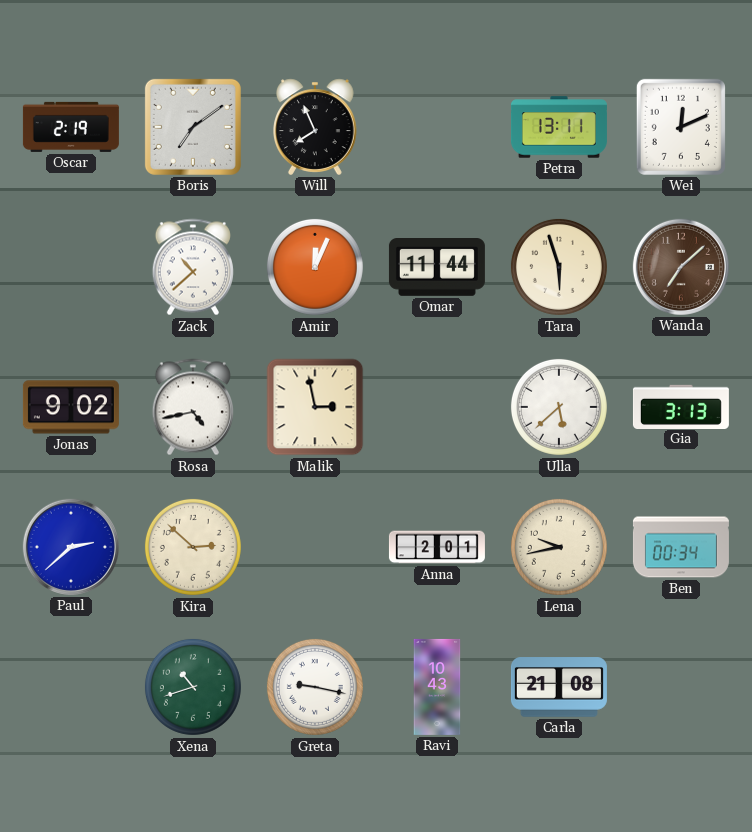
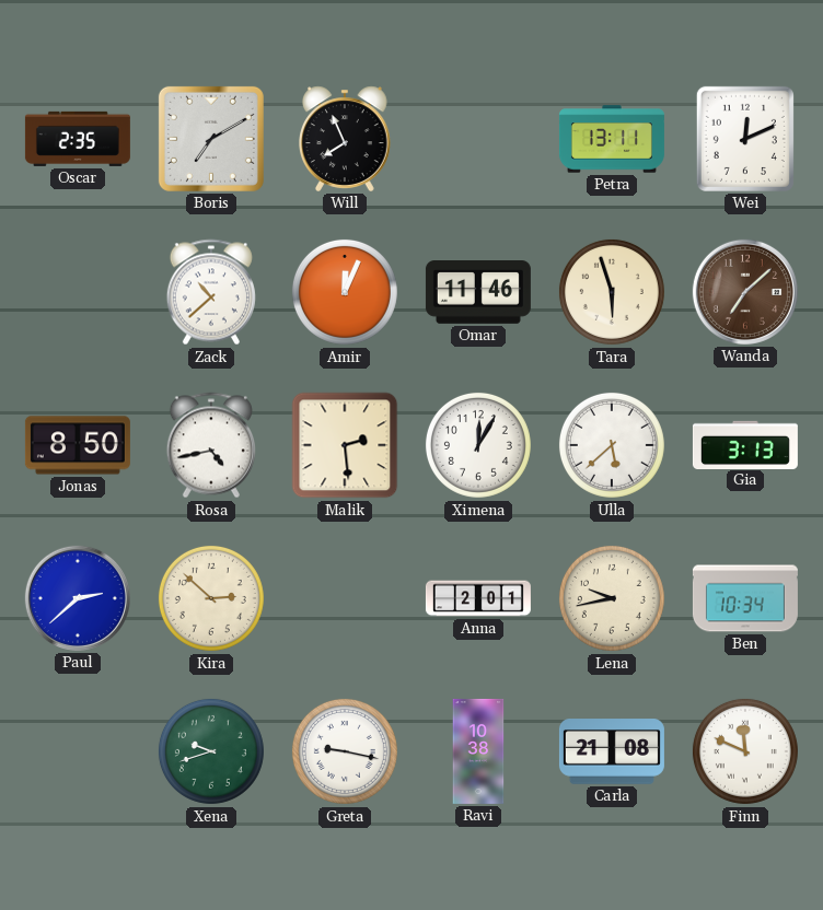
Oscar: 2:19 -> 2:35 (78, 139)
Boris: 7:09 -> 7:10 (211, 139)
Omar: 11:44 -> 11:46 (478, 293)
Jonas: 9:02 -> 8:50 (78, 445)
Malik: 2:58 -> 2:29 (345, 445)
Ximena: none -> 12:05 (478, 445)
Ben: 00:34 -> 10:34 (745, 598)
Xena: 10:42 -> 9:42 (211, 751)
Ravi: 10:43 -> 10:38 (478, 751)
Finn: none -> 11:49 (745, 751)
